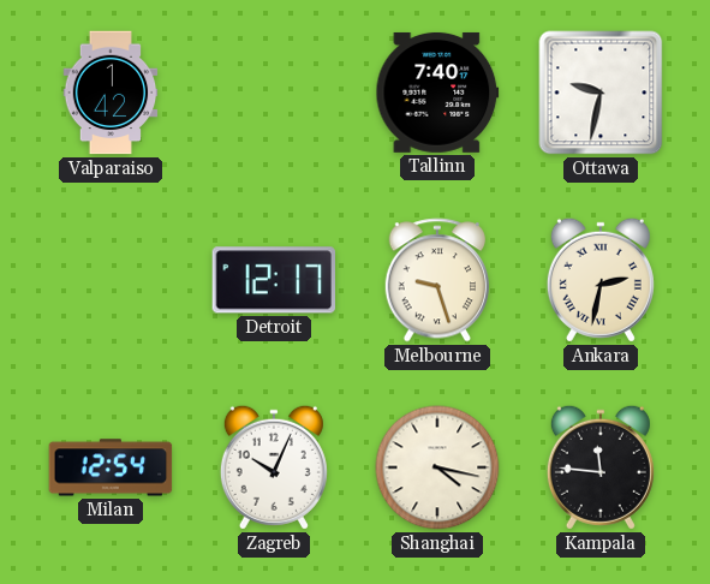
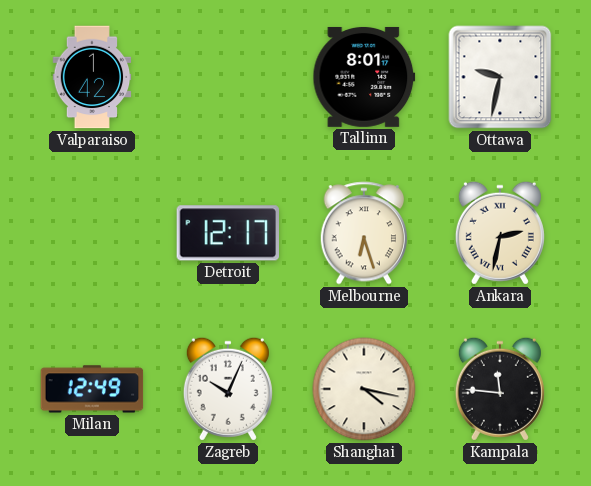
Tallinn: 7:40 -> 8:01 (364, 77)
Melbourne: 9:27 -> 6:27 (363, 233)
Milan: 12:54 -> 12:49 (92, 389)
